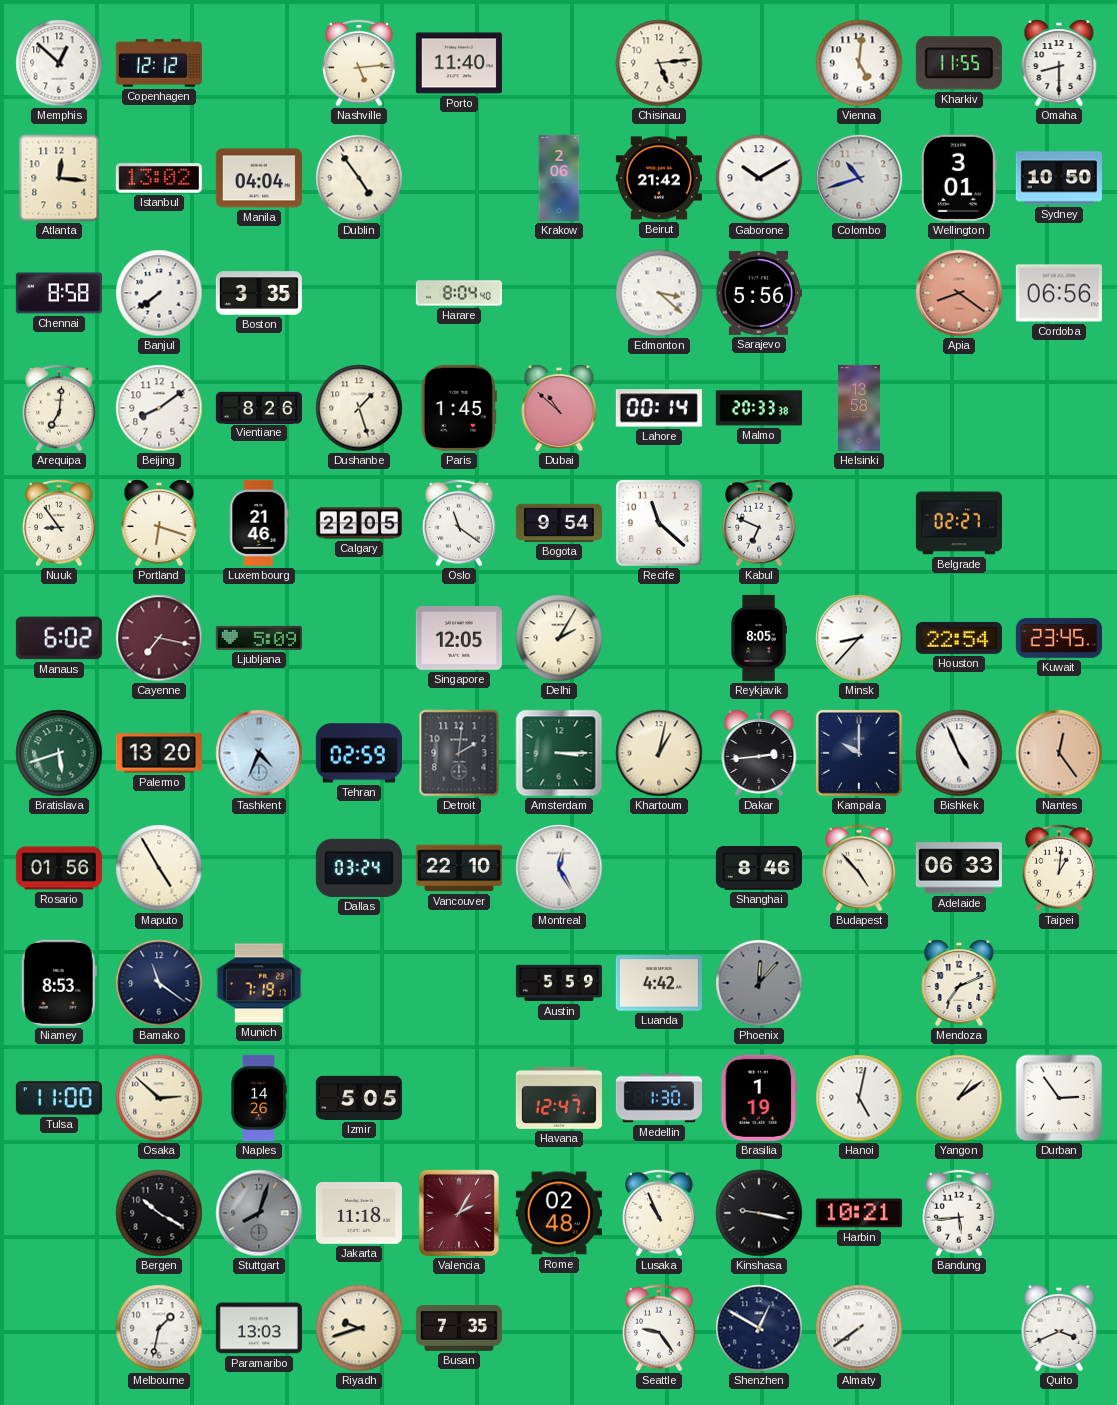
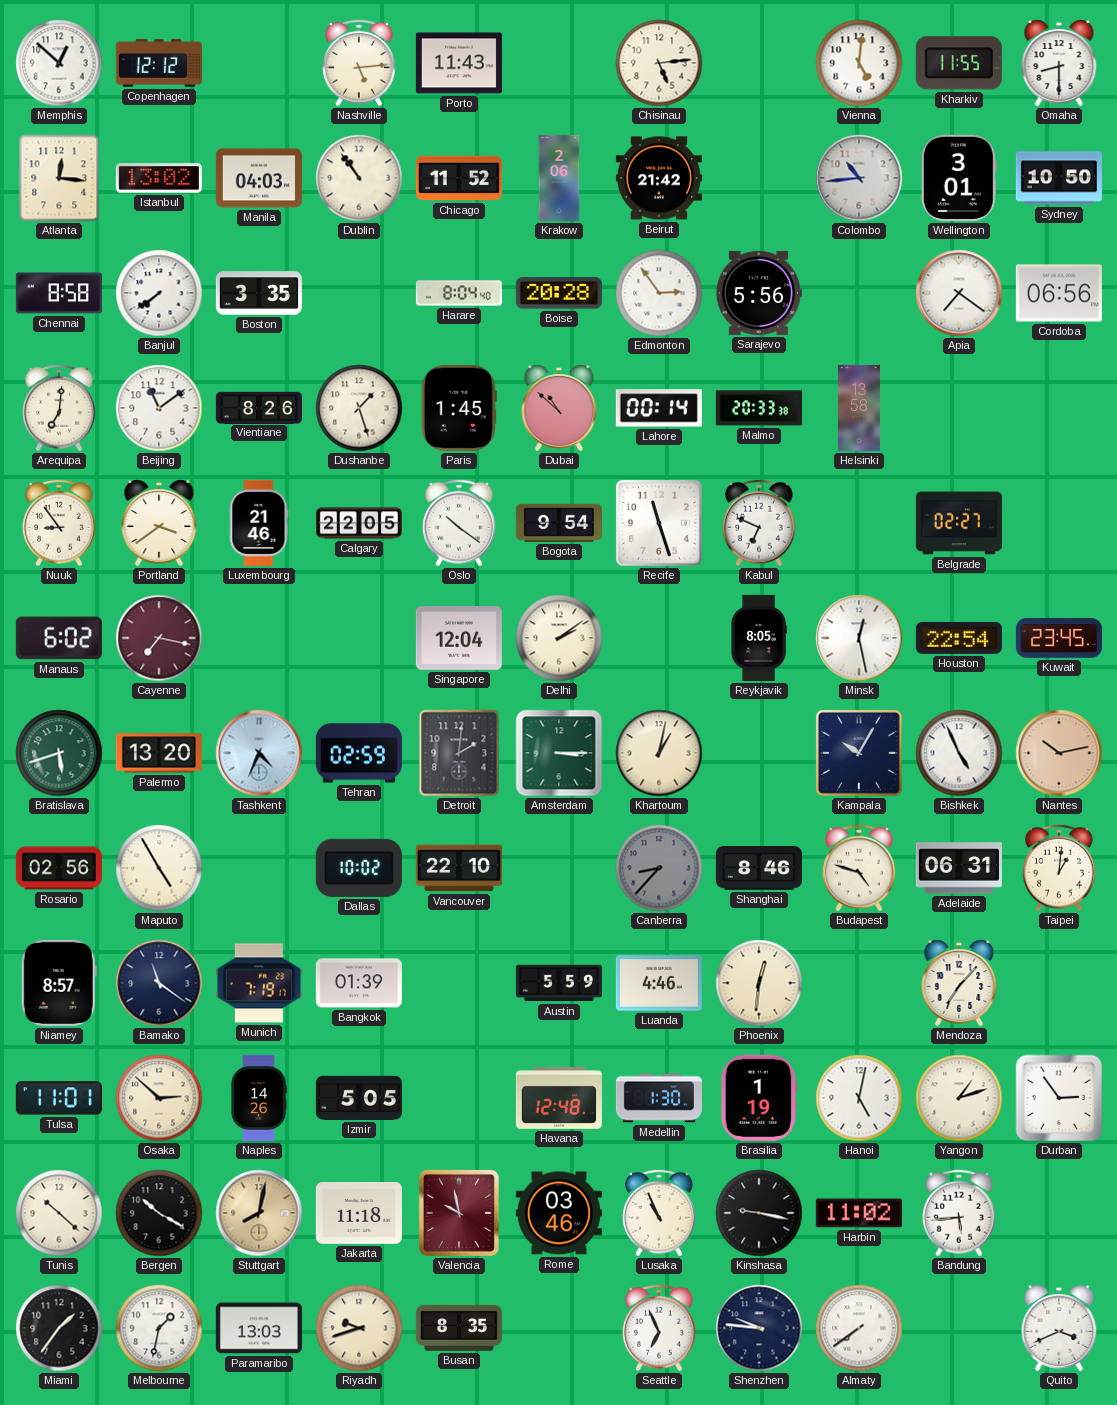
Porto: 11:40 -> 11:43 (459, 63)
Manila: 04:04 -> 04:03 (259, 178)
Dublin: 4:54 -> 10:54 (359, 178)
Chicago: none -> 11:52 (459, 178)
Gaborone: 10:10 -> none (759, 178)
Colombo: 10:42 -> 10:44 (859, 178)
Boise: none -> 20:28 (559, 293)
Edmonton: 3:22 -> 2:54 (659, 293)
Apia: 8:21 -> 7:21 (959, 293)
Apia dial: salmon -> white (959, 293)
Beijing: 8:09 -> 11:09 (159, 408)
Portland: 6:18 -> 3:39 (159, 523)
Oslo: 11:21 -> 10:21 (460, 523)
Recife: 11:22 -> 11:27 (659, 523)
Ljubljana: 5:09 -> none (259, 638)
Singapore: 12:05 -> 12:04 (459, 639)
Delhi: 2:05 -> 2:09 (559, 638)
Minsk: 8:37 -> 12:28 (859, 638)
Dakar: 2:44 -> none (759, 753)
Kampala: 10:00 -> 10:05 (859, 753)
Nantes: 12:24 -> 10:13 (1059, 753)
Rosario: 01:56 -> 02:56 (59, 868)
Dallas: 03:24 -> 10:02 (359, 868)
Montreal: 12:25 -> none (559, 868)
Canberra: none -> 8:37 (659, 868)
Budapest: 4:53 -> 4:48 (860, 868)
Adelaide: 06:33 -> 06:31 (959, 868)
Niamey: 8:53 -> 8:57 (59, 983)
Bangkok: none -> 01:39 (359, 983)
Luanda: 4:42 -> 4:46 (659, 983)
Phoenix: 12:07 -> 12:31 (759, 983)
Phoenix dial: grey -> cream (759, 983)
Mendoza: 7:11 -> 7:07 (959, 983)
Tulsa: 11:00 -> 11:01 (59, 1098)
Havana: 12:47 -> 12:48 (559, 1098)
Yangon: 1:09 -> 1:12 (959, 1098)
Tunis: none -> 10:22 (59, 1213)
Stuttgart: 8:03 -> 8:02 (259, 1213)
Stuttgart dial: grey -> champagne (259, 1213)
Valencia: 2:05 -> 9:58 (459, 1213)
Rome: 02:48 -> 03:46 (559, 1213)
Harbin: 10:21 -> 11:02 (859, 1213)
Miami: none -> 1:36 (59, 1328)
Busan: 7:35 -> 8:35 (459, 1328)
Seattle: 9:24 -> 6:56 (660, 1328)
Shenzhen: 12:50 -> 9:46 (759, 1328)
